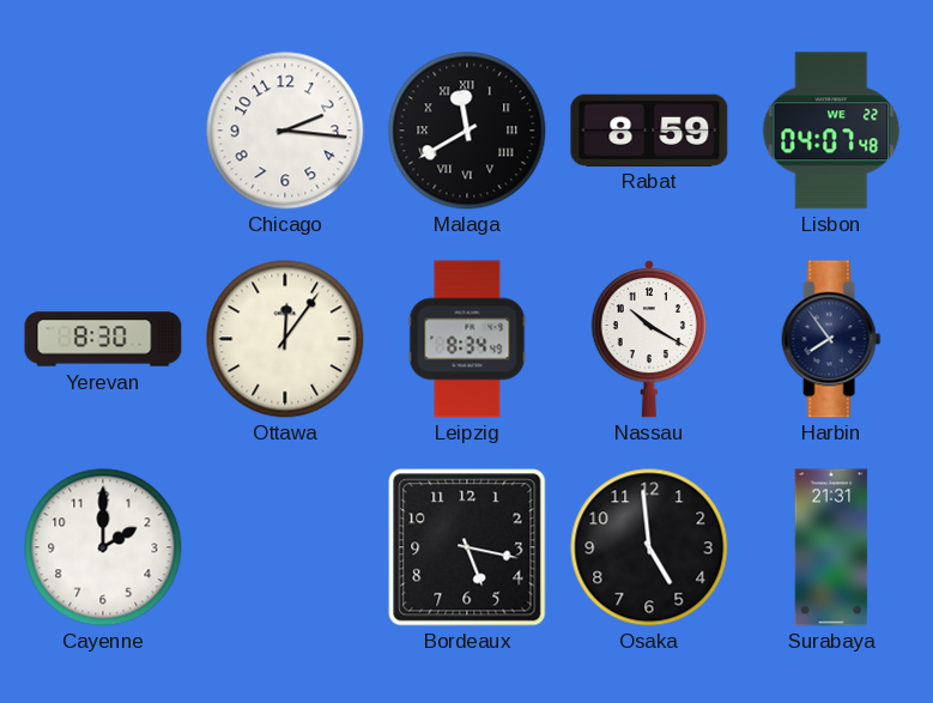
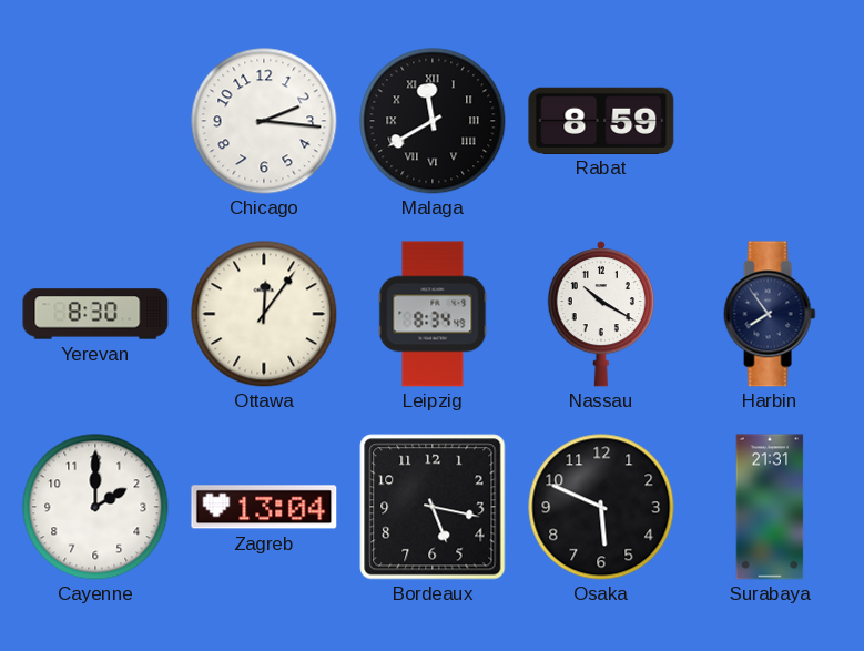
Lisbon: 04:07 -> none (831, 131)
Zagreb: none -> 13:04 (264, 507)
Osaka: 4:59 -> 5:49 (601, 507)
